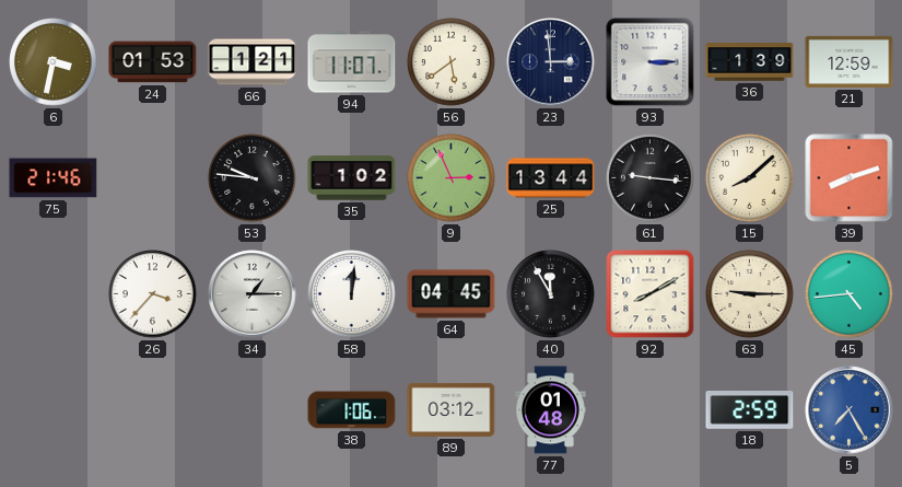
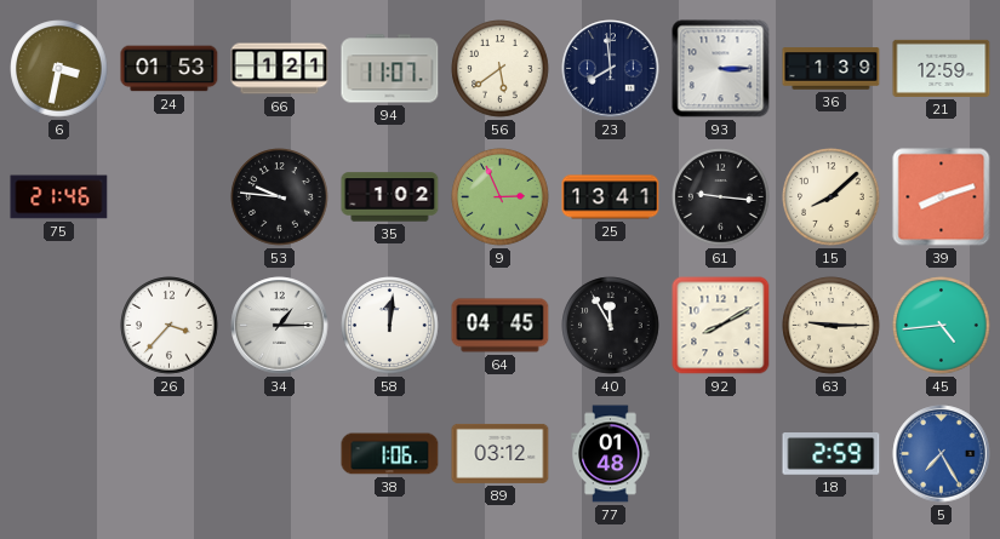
23: 2:59 -> 7:59 (611, 69)
25: 13:44 -> 13:41 (611, 197)
